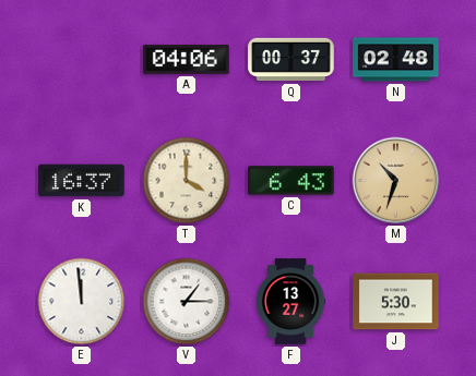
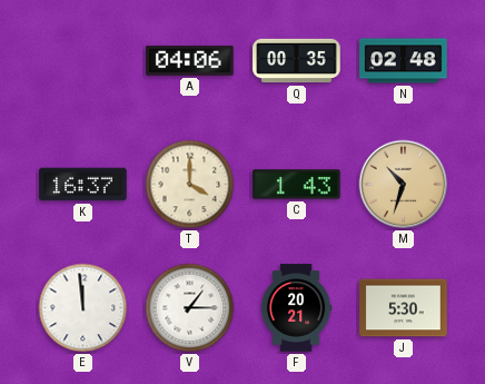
Q: 00:37 -> 00:35 (297, 61)
C: 6:43 -> 1:43 (297, 185)
F: 13:27 -> 20:21 (296, 308)
